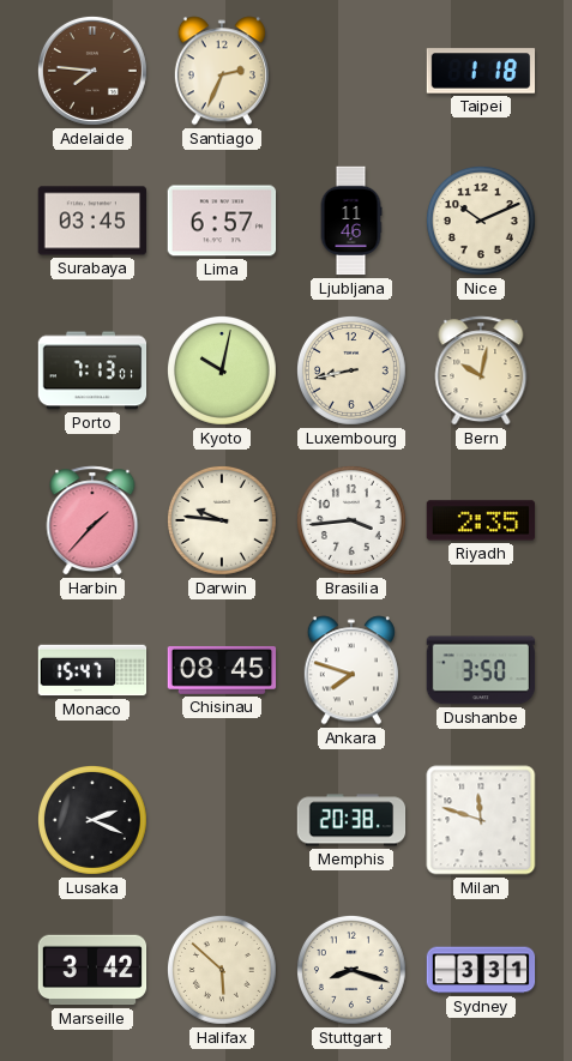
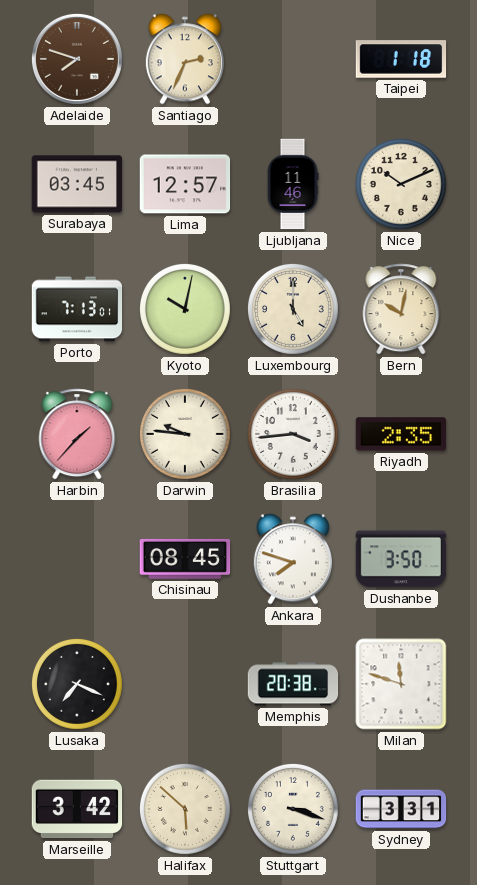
Adelaide: 7:46 -> 7:48 (77, 59)
Lima: 6:57 -> 12:57 (185, 184)
Luxembourg: 8:43 -> 5:00 (293, 309)
Monaco: 15:47 -> none (92, 670)
Lusaka: 2:19 -> 7:19 (77, 684)
Stuttgart: 8:18 -> 3:18 (293, 809)
